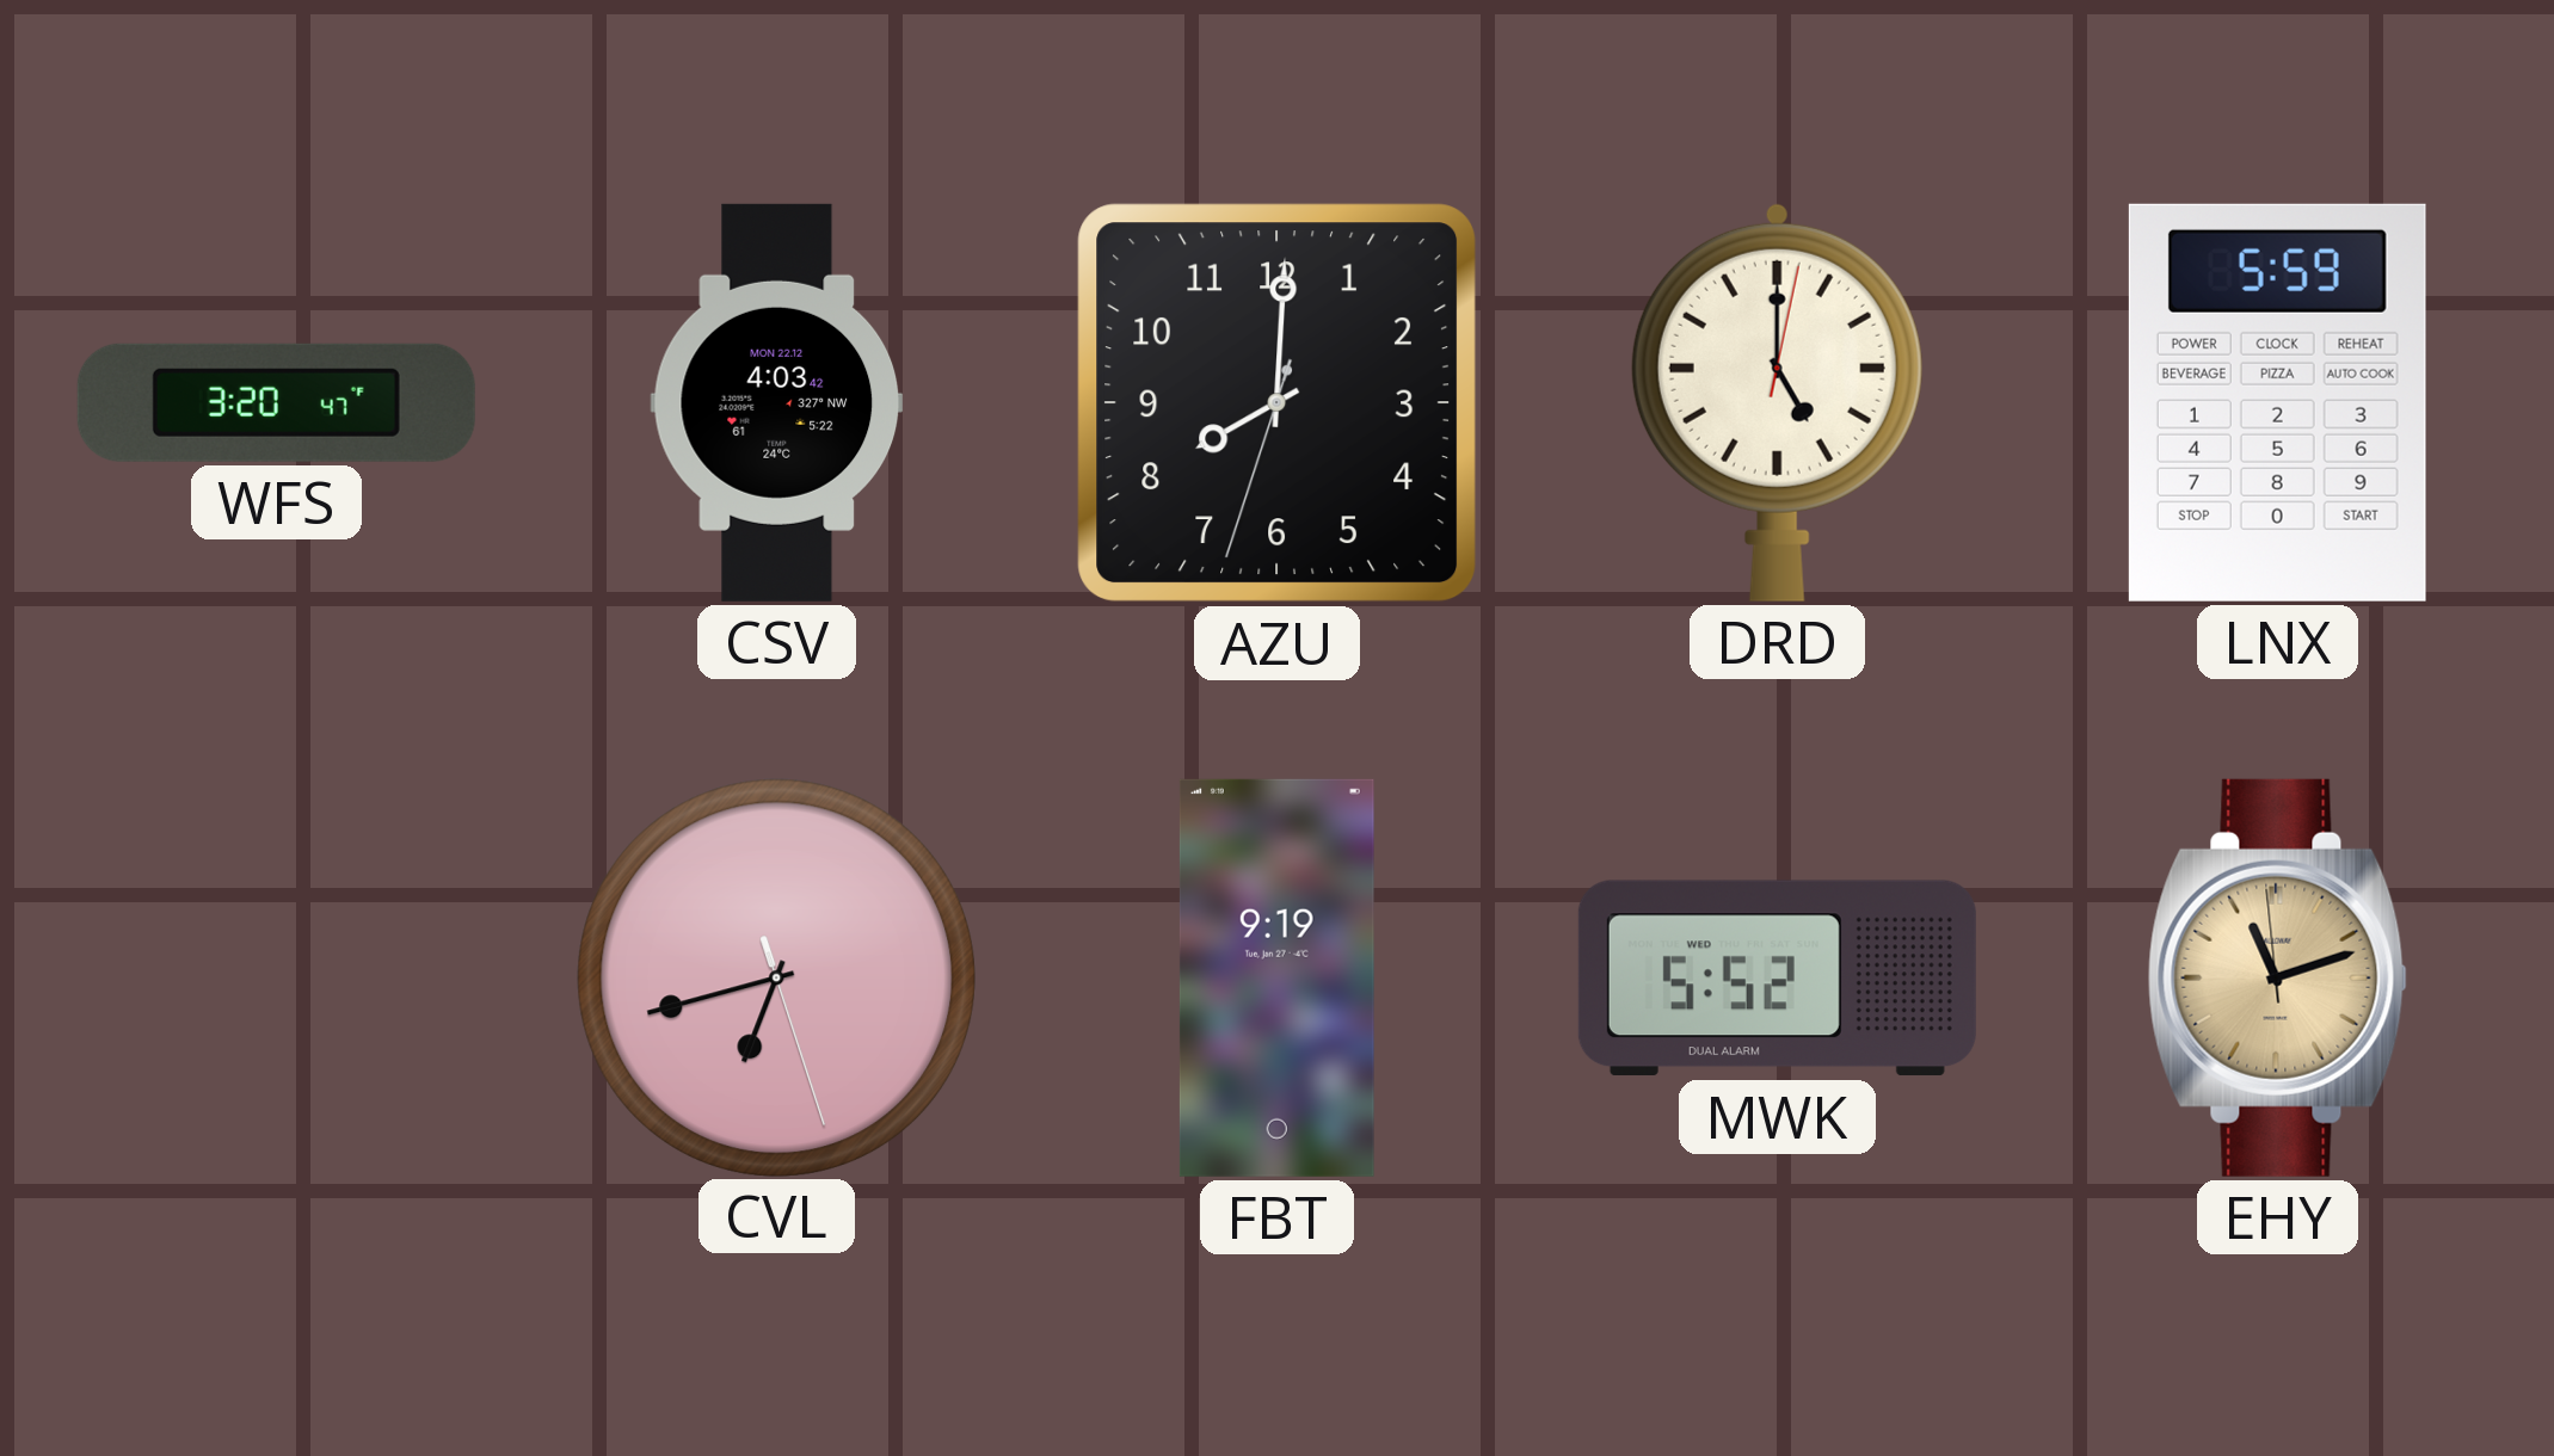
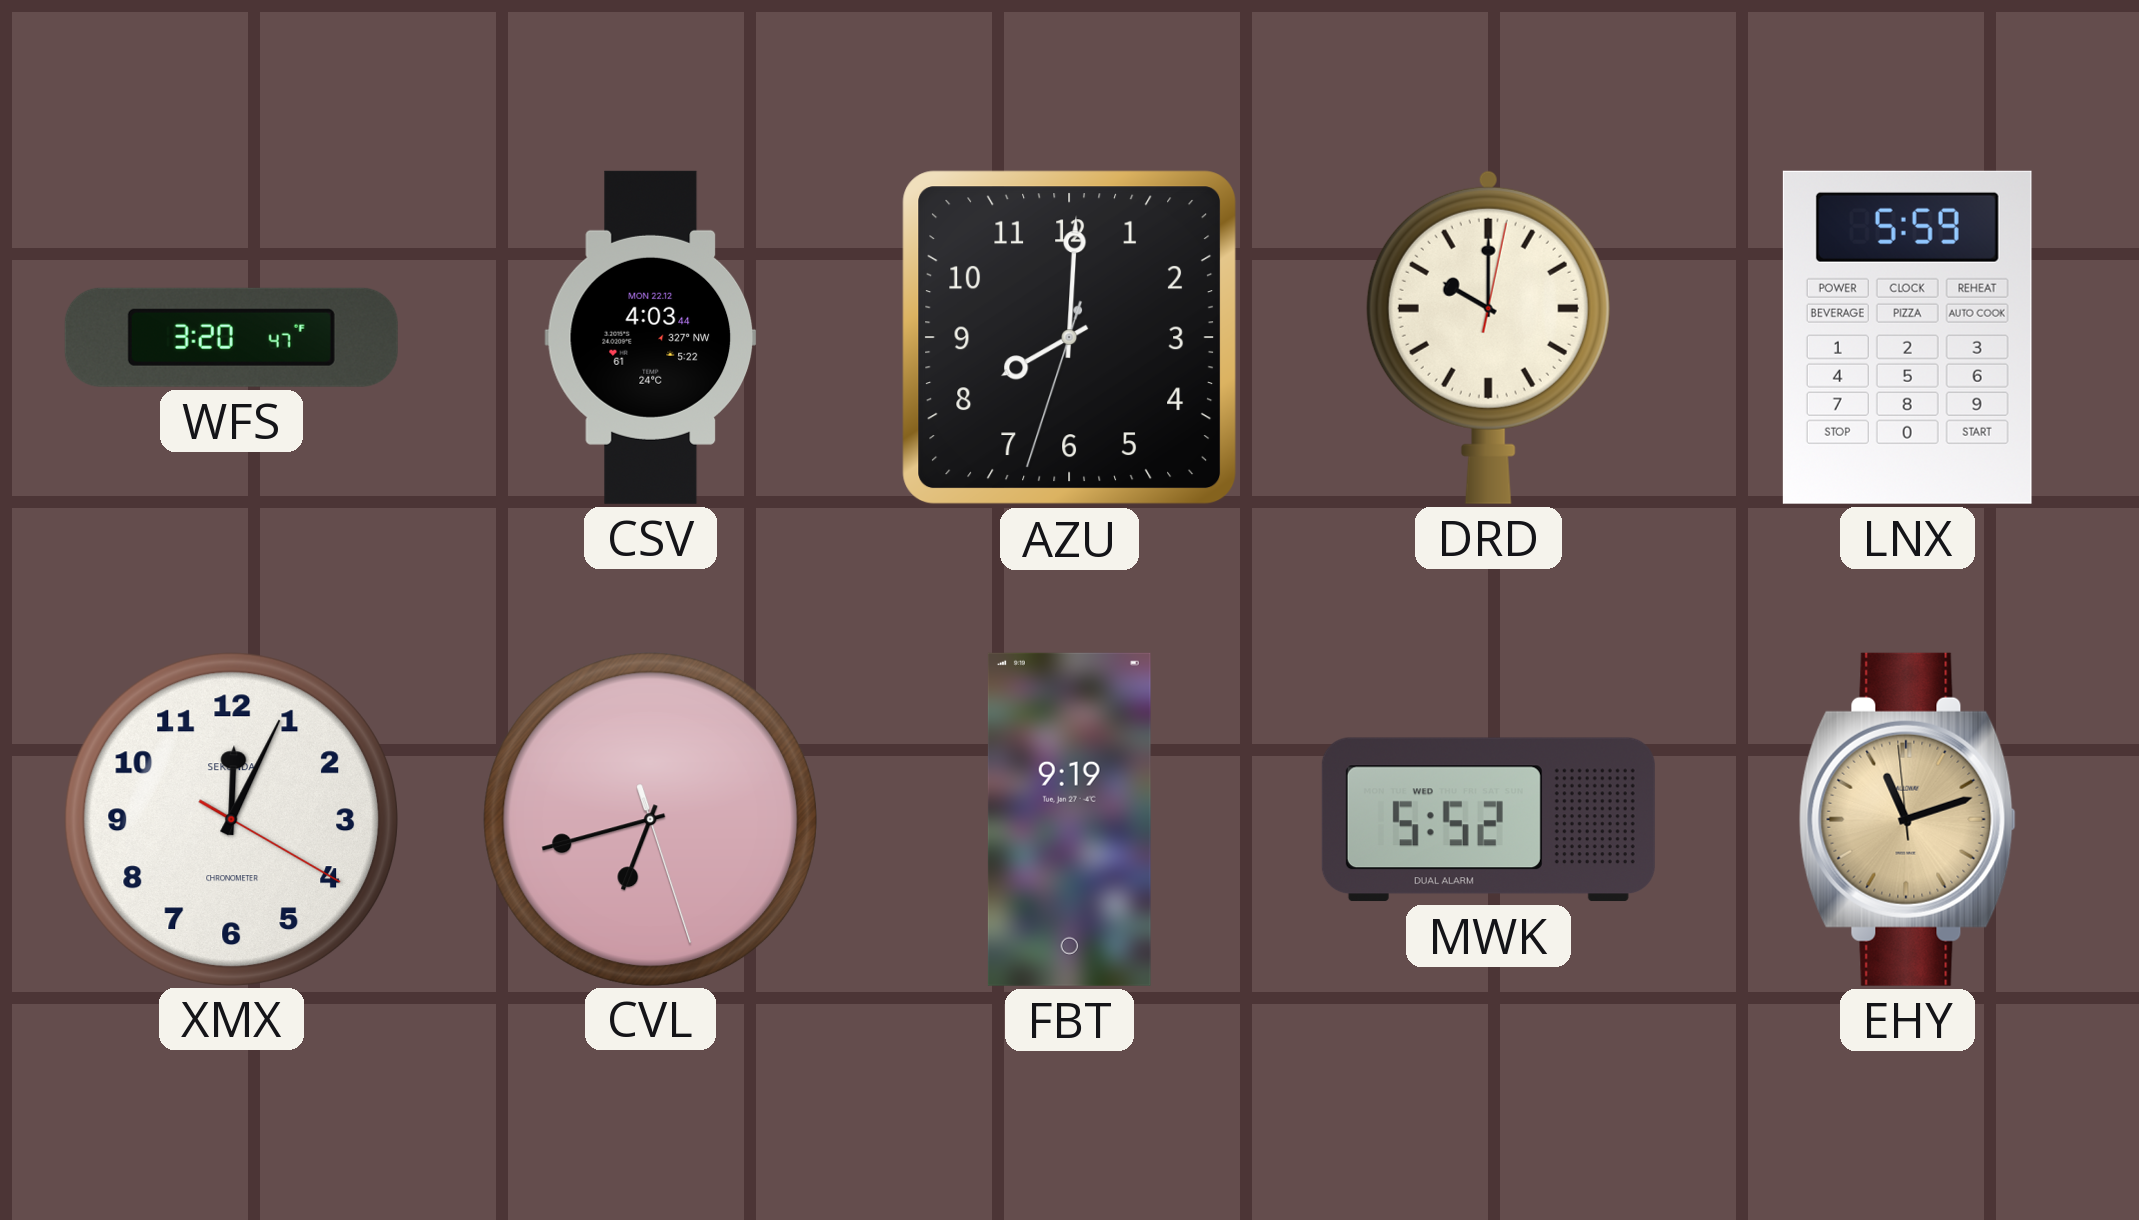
CSV: 4:03:42 -> 4:03:44 (651, 337)
DRD: 5:00 -> 10:00 (1488, 337)
XMX: none -> 12:04 (231, 819)
